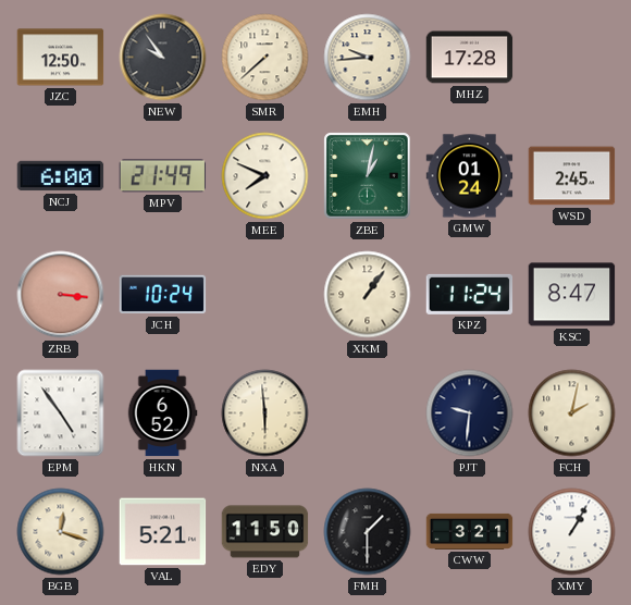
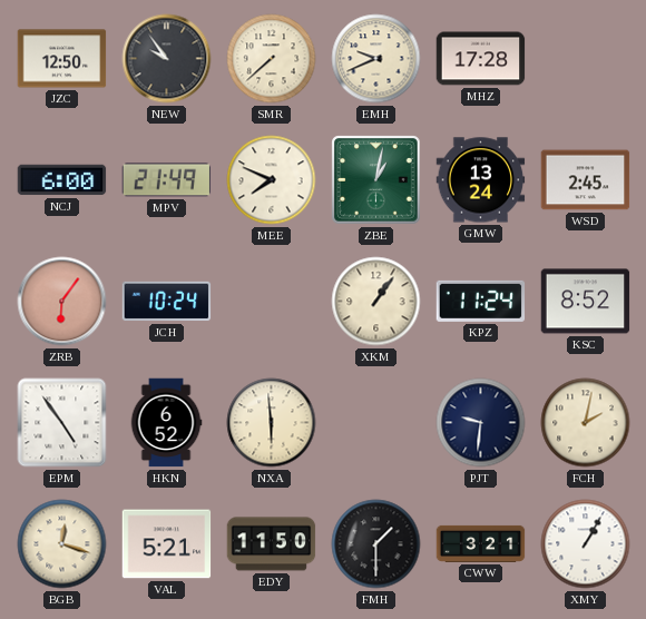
EMH: 9:44 -> 9:41 (376, 59)
GMW: 01:24 -> 13:24 (481, 180)
ZRB: 3:16 -> 6:06 (62, 302)
KSC: 8:47 -> 8:52 (586, 302)
